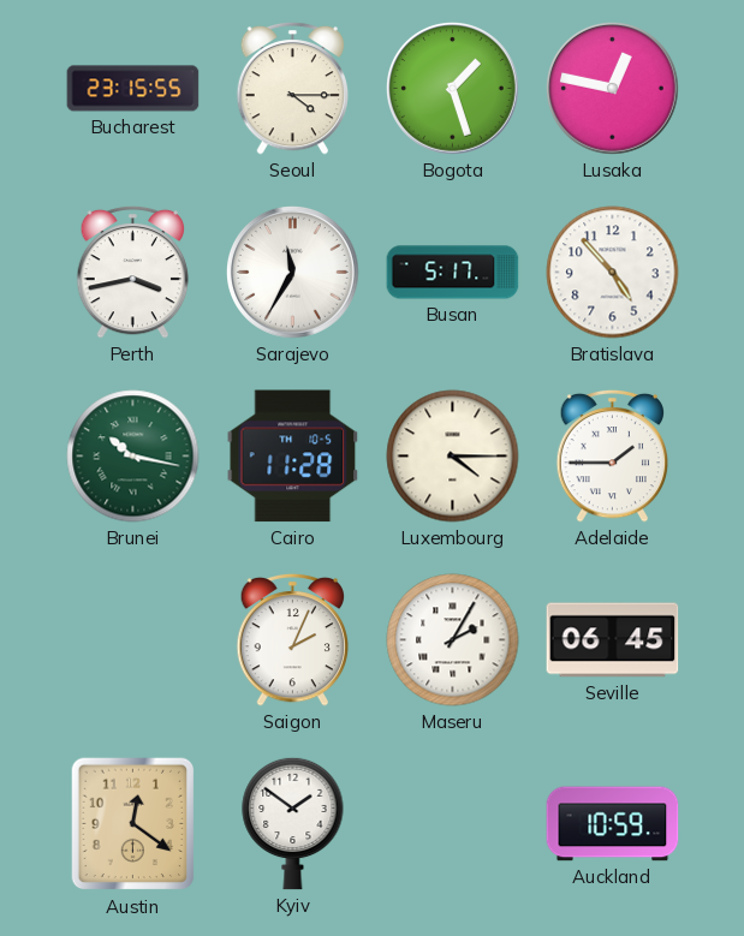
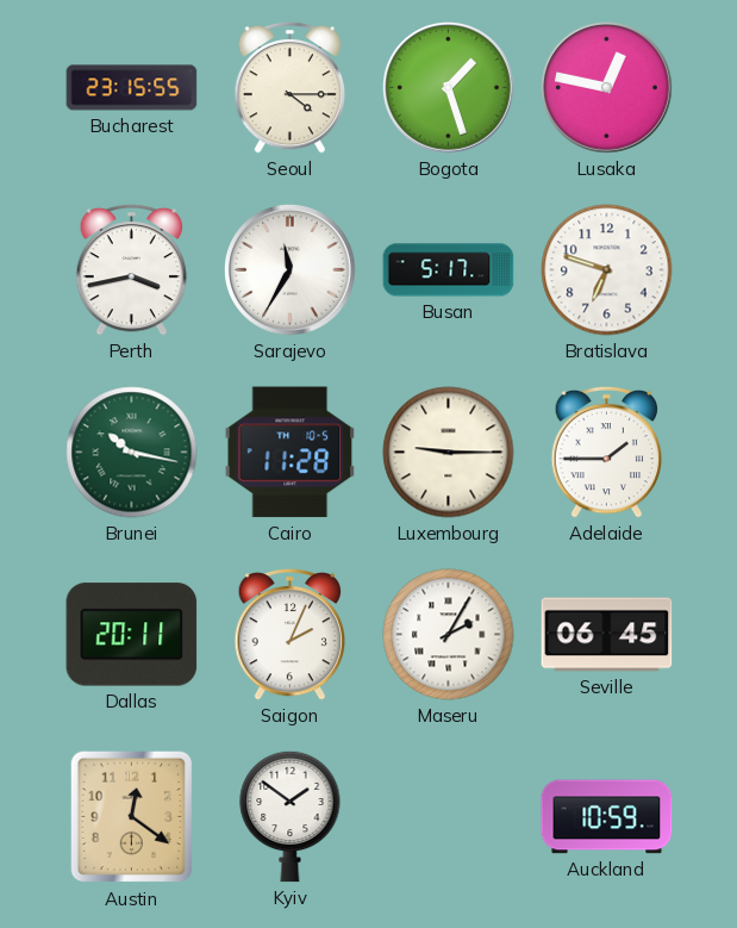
Bratislava: 4:53 -> 6:48 (607, 270)
Luxembourg: 4:15 -> 9:15 (449, 453)
Dallas: none -> 20:11 (132, 635)
